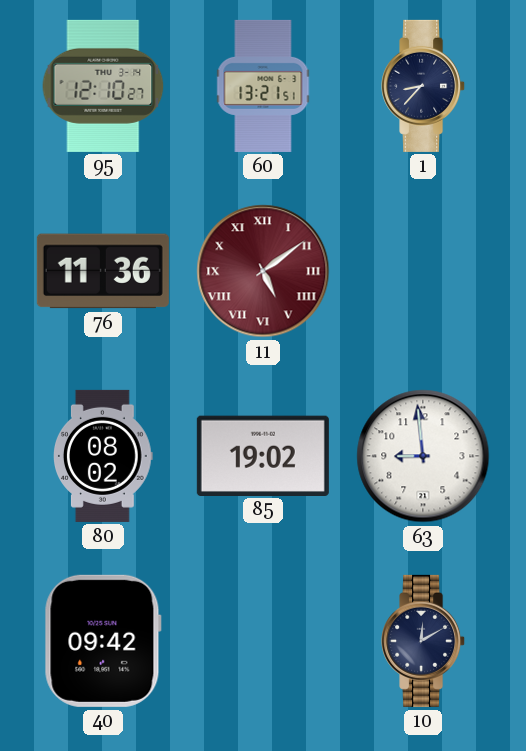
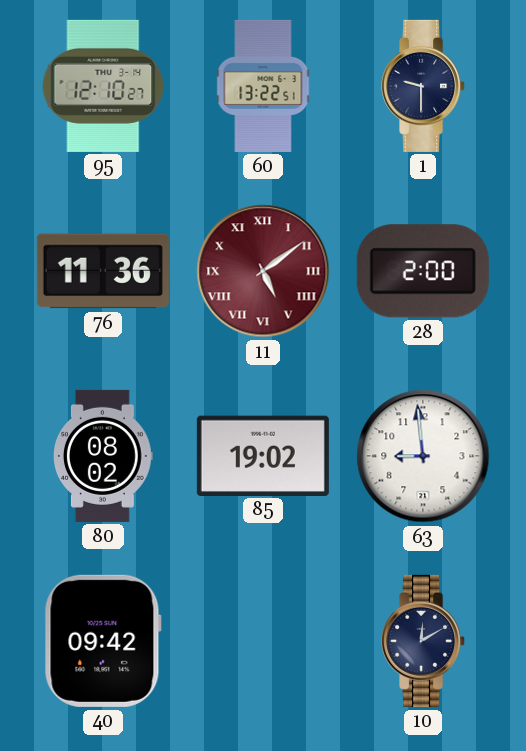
60: 13:21 -> 13:22 (263, 86)
1: 8:37 -> 9:30 (424, 86)
28: none -> 2:00 (423, 271)
